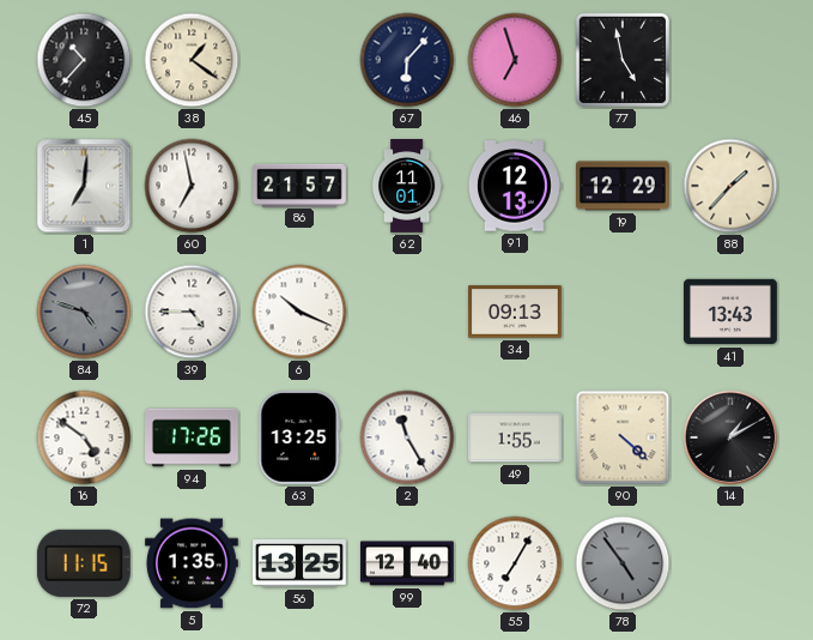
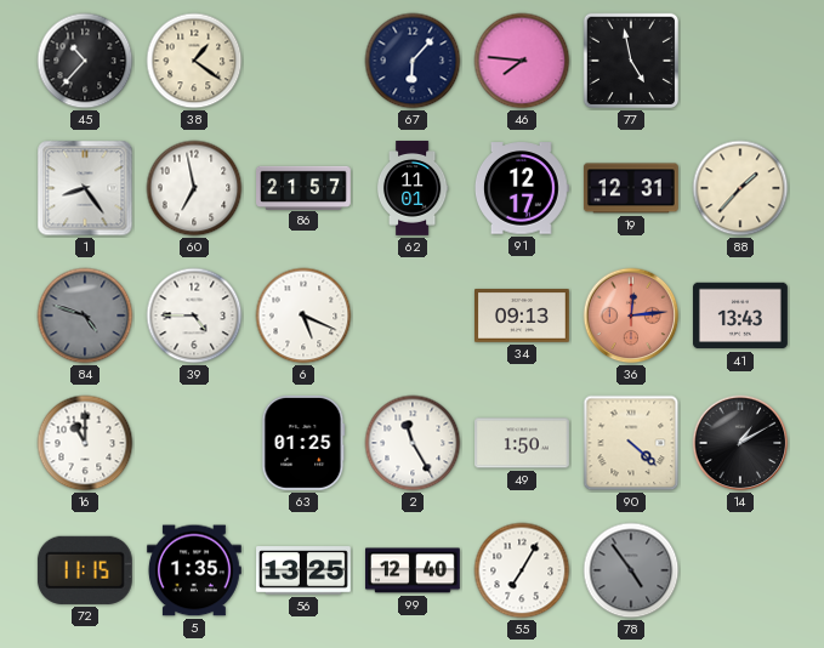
46: 6:57 -> 7:46 (522, 61)
1: 7:01 -> 8:24 (85, 188)
91: 12:13 -> 12:17 (522, 188)
19: 12:29 -> 12:31 (631, 188)
6: 10:19 -> 5:19 (303, 316)
36: none -> 12:14 (631, 316)
16: 4:51 -> 11:00 (85, 443)
94: 17:26 -> none (193, 437)
63: 13:25 -> 01:25 (303, 443)
49: 1:55 -> 1:50 (523, 443)
